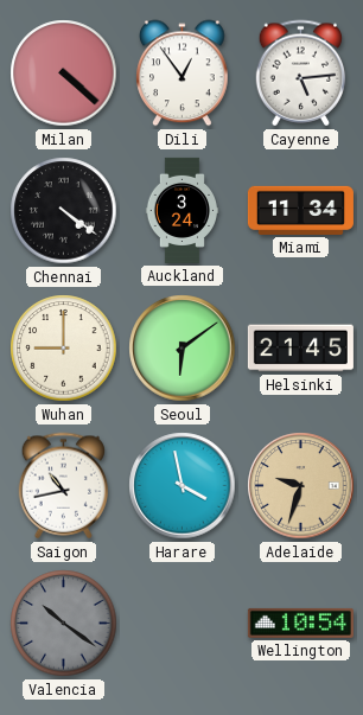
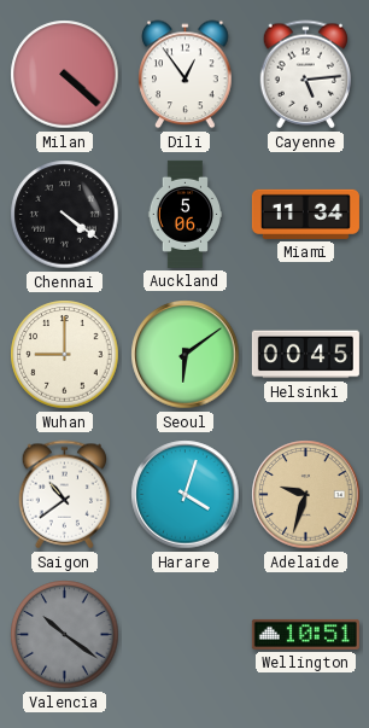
Auckland: 3:24 -> 5:06 (186, 214)
Helsinki: 21:45 -> 00:45 (305, 355)
Saigon: 10:43 -> 10:39 (65, 495)
Harare: 3:58 -> 4:03 (186, 495)
Wellington: 10:54 -> 10:51 (305, 634)
